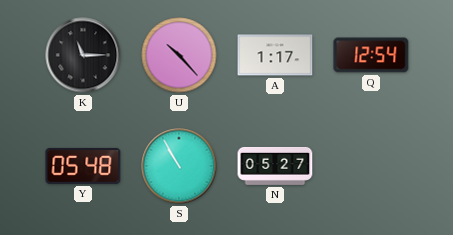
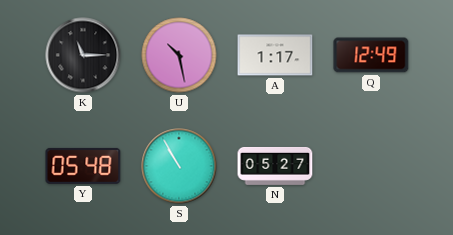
U: 10:23 -> 10:28 (179, 55)
Q: 12:54 -> 12:49 (371, 55)
